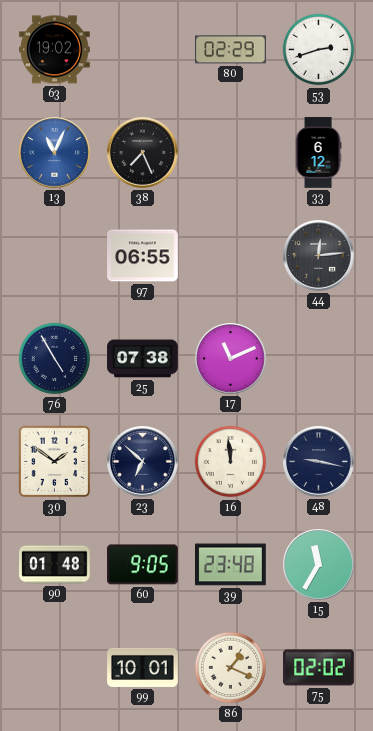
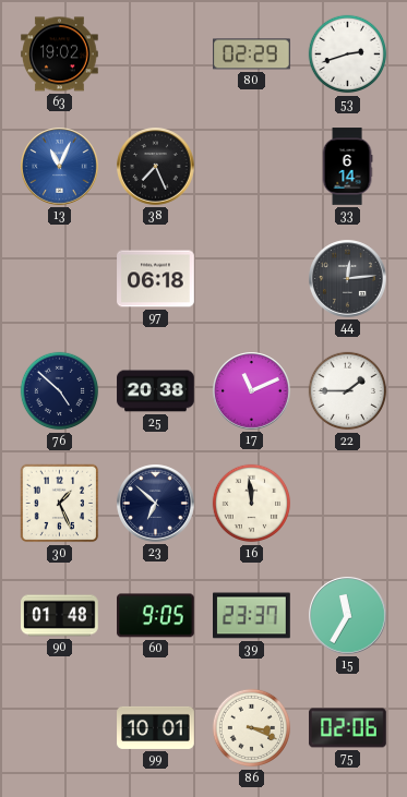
33: 6:12 -> 6:14 (347, 167)
97: 06:55 -> 06:18 (156, 279)
76: 4:55 -> 4:52 (60, 391)
25: 07:38 -> 20:38 (156, 391)
22: none -> 1:45 (348, 391)
30: 1:51 -> 1:26 (60, 504)
48: 9:17 -> none (319, 462)
39: 23:48 -> 23:37 (252, 616)
86: 1:19 -> 3:19 (252, 728)
75: 02:02 -> 02:06 (348, 728)
